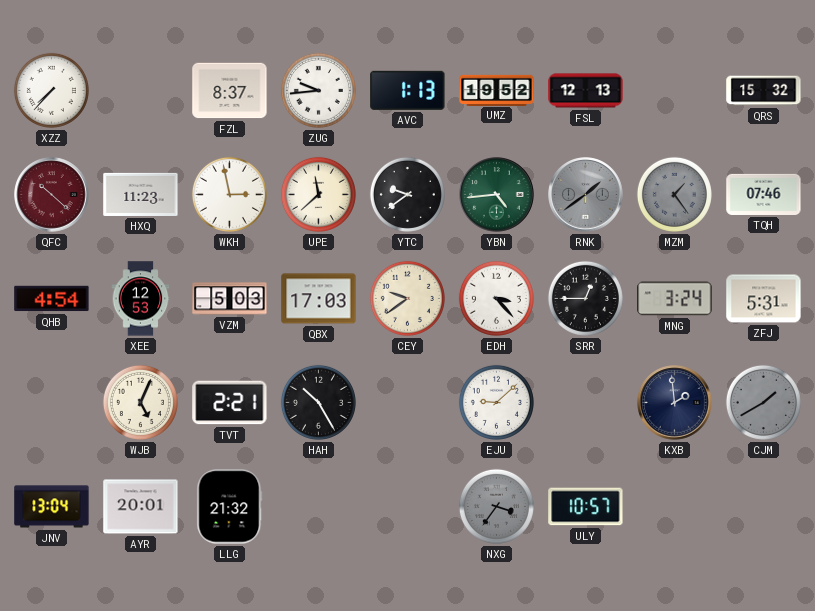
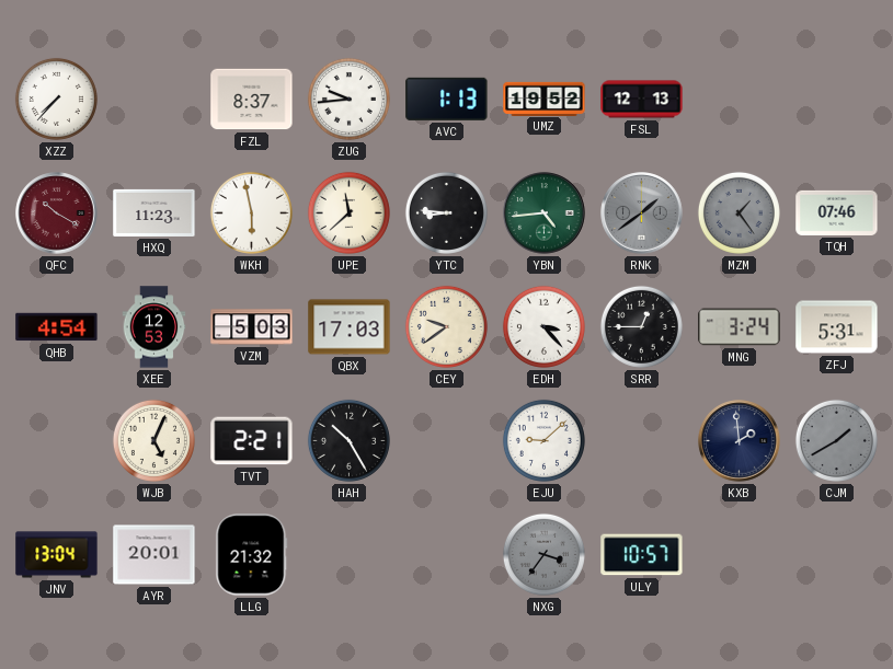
QRS: 15:32 -> none (764, 91)
QFC: 10:22 -> 10:20 (57, 214)
WKH: 2:58 -> 5:58 (251, 212)
YTC: 9:39 -> 8:46 (446, 212)
